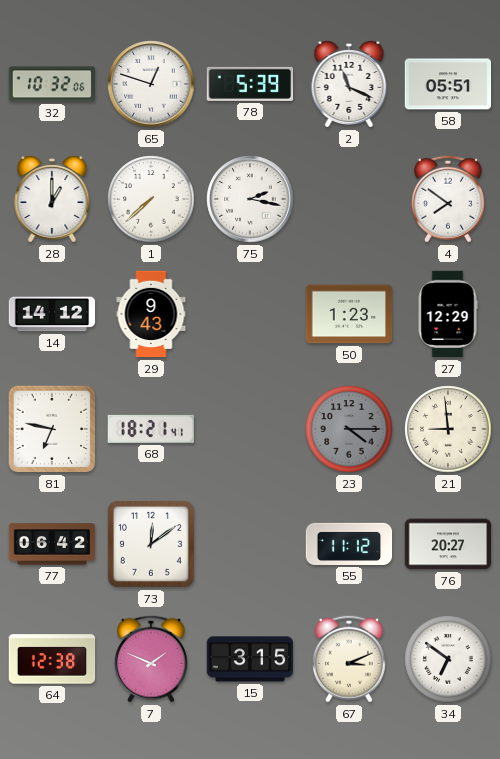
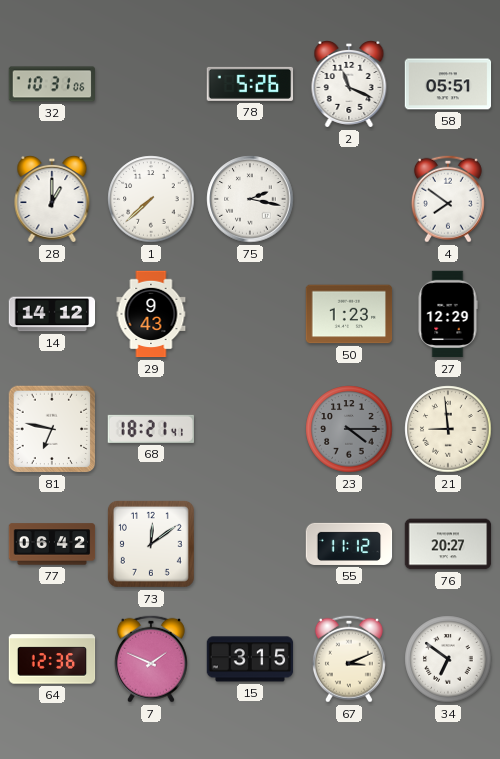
32: 10:32 -> 10:31 (52, 84)
65: 12:48 -> none (151, 84)
78: 5:39 -> 5:26 (250, 84)
64: 12:38 -> 12:36 (52, 659)
